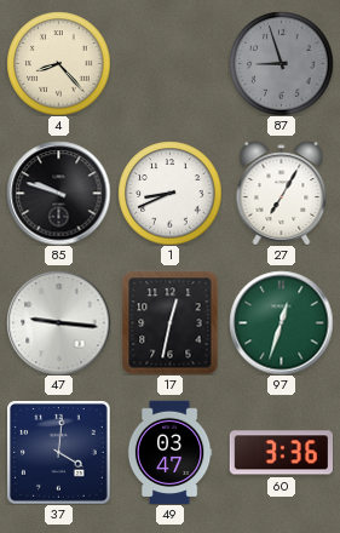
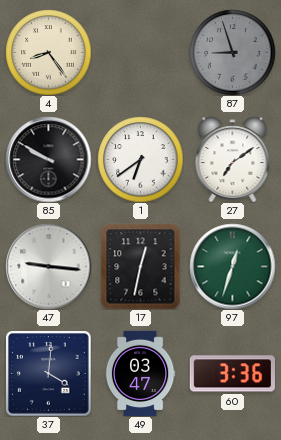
4: 8:23 -> 8:24 (48, 52)
85: 9:48 -> 9:50 (48, 159)
1: 8:41 -> 6:39 (140, 159)
27: 7:05 -> 7:09 (233, 159)
